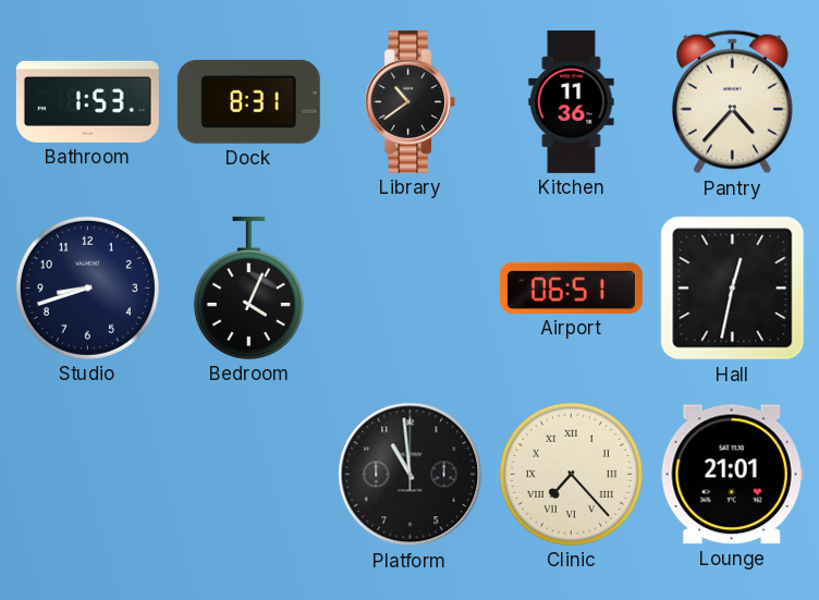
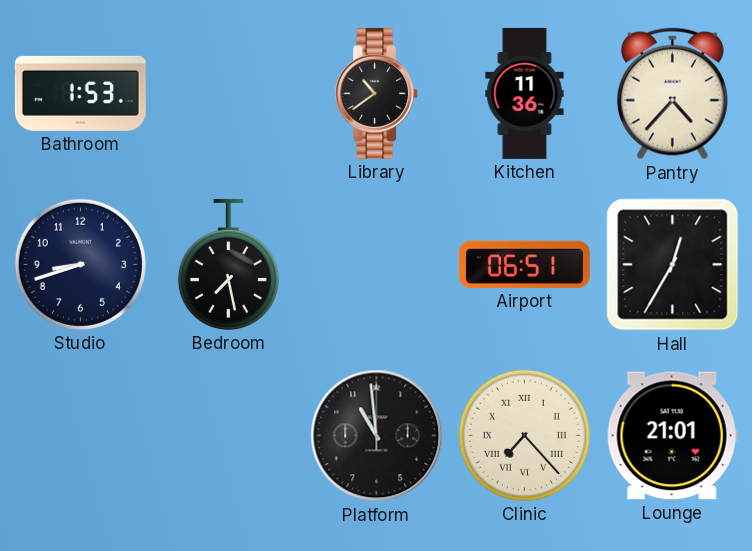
Dock: 8:31 -> none (248, 101)
Bedroom: 4:04 -> 7:28 (228, 264)
Hall: 12:32 -> 12:35 (673, 265)
